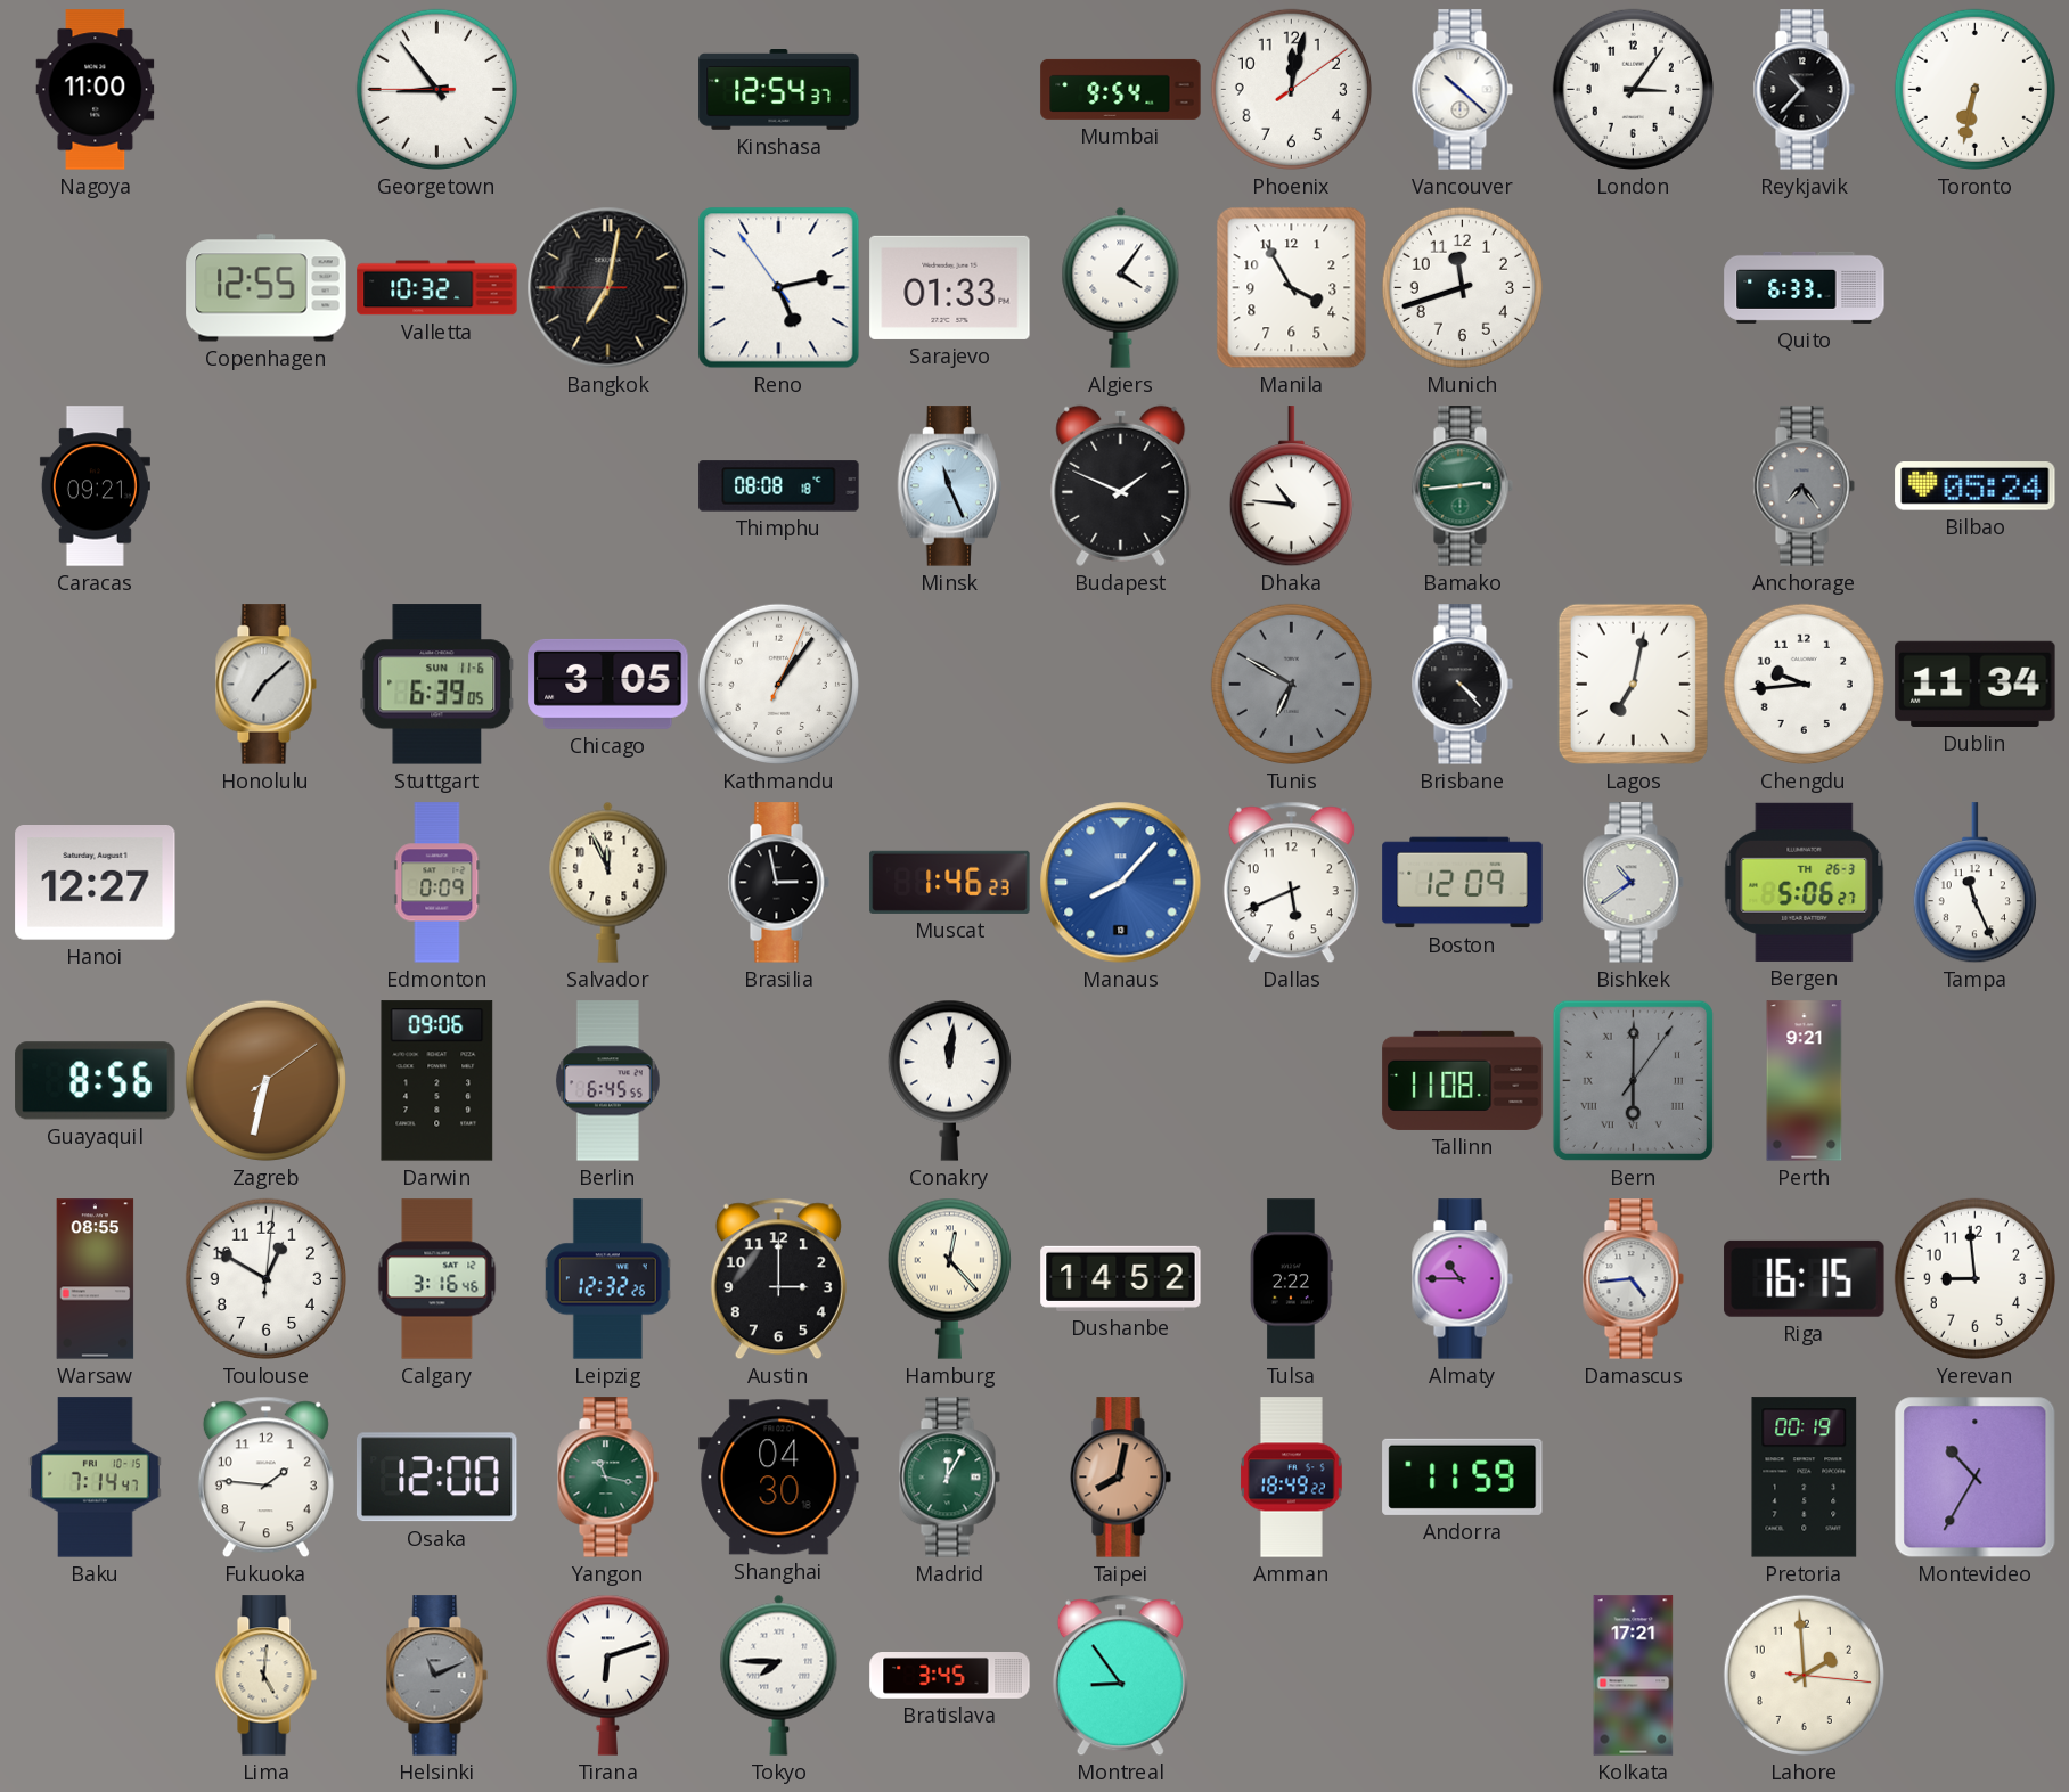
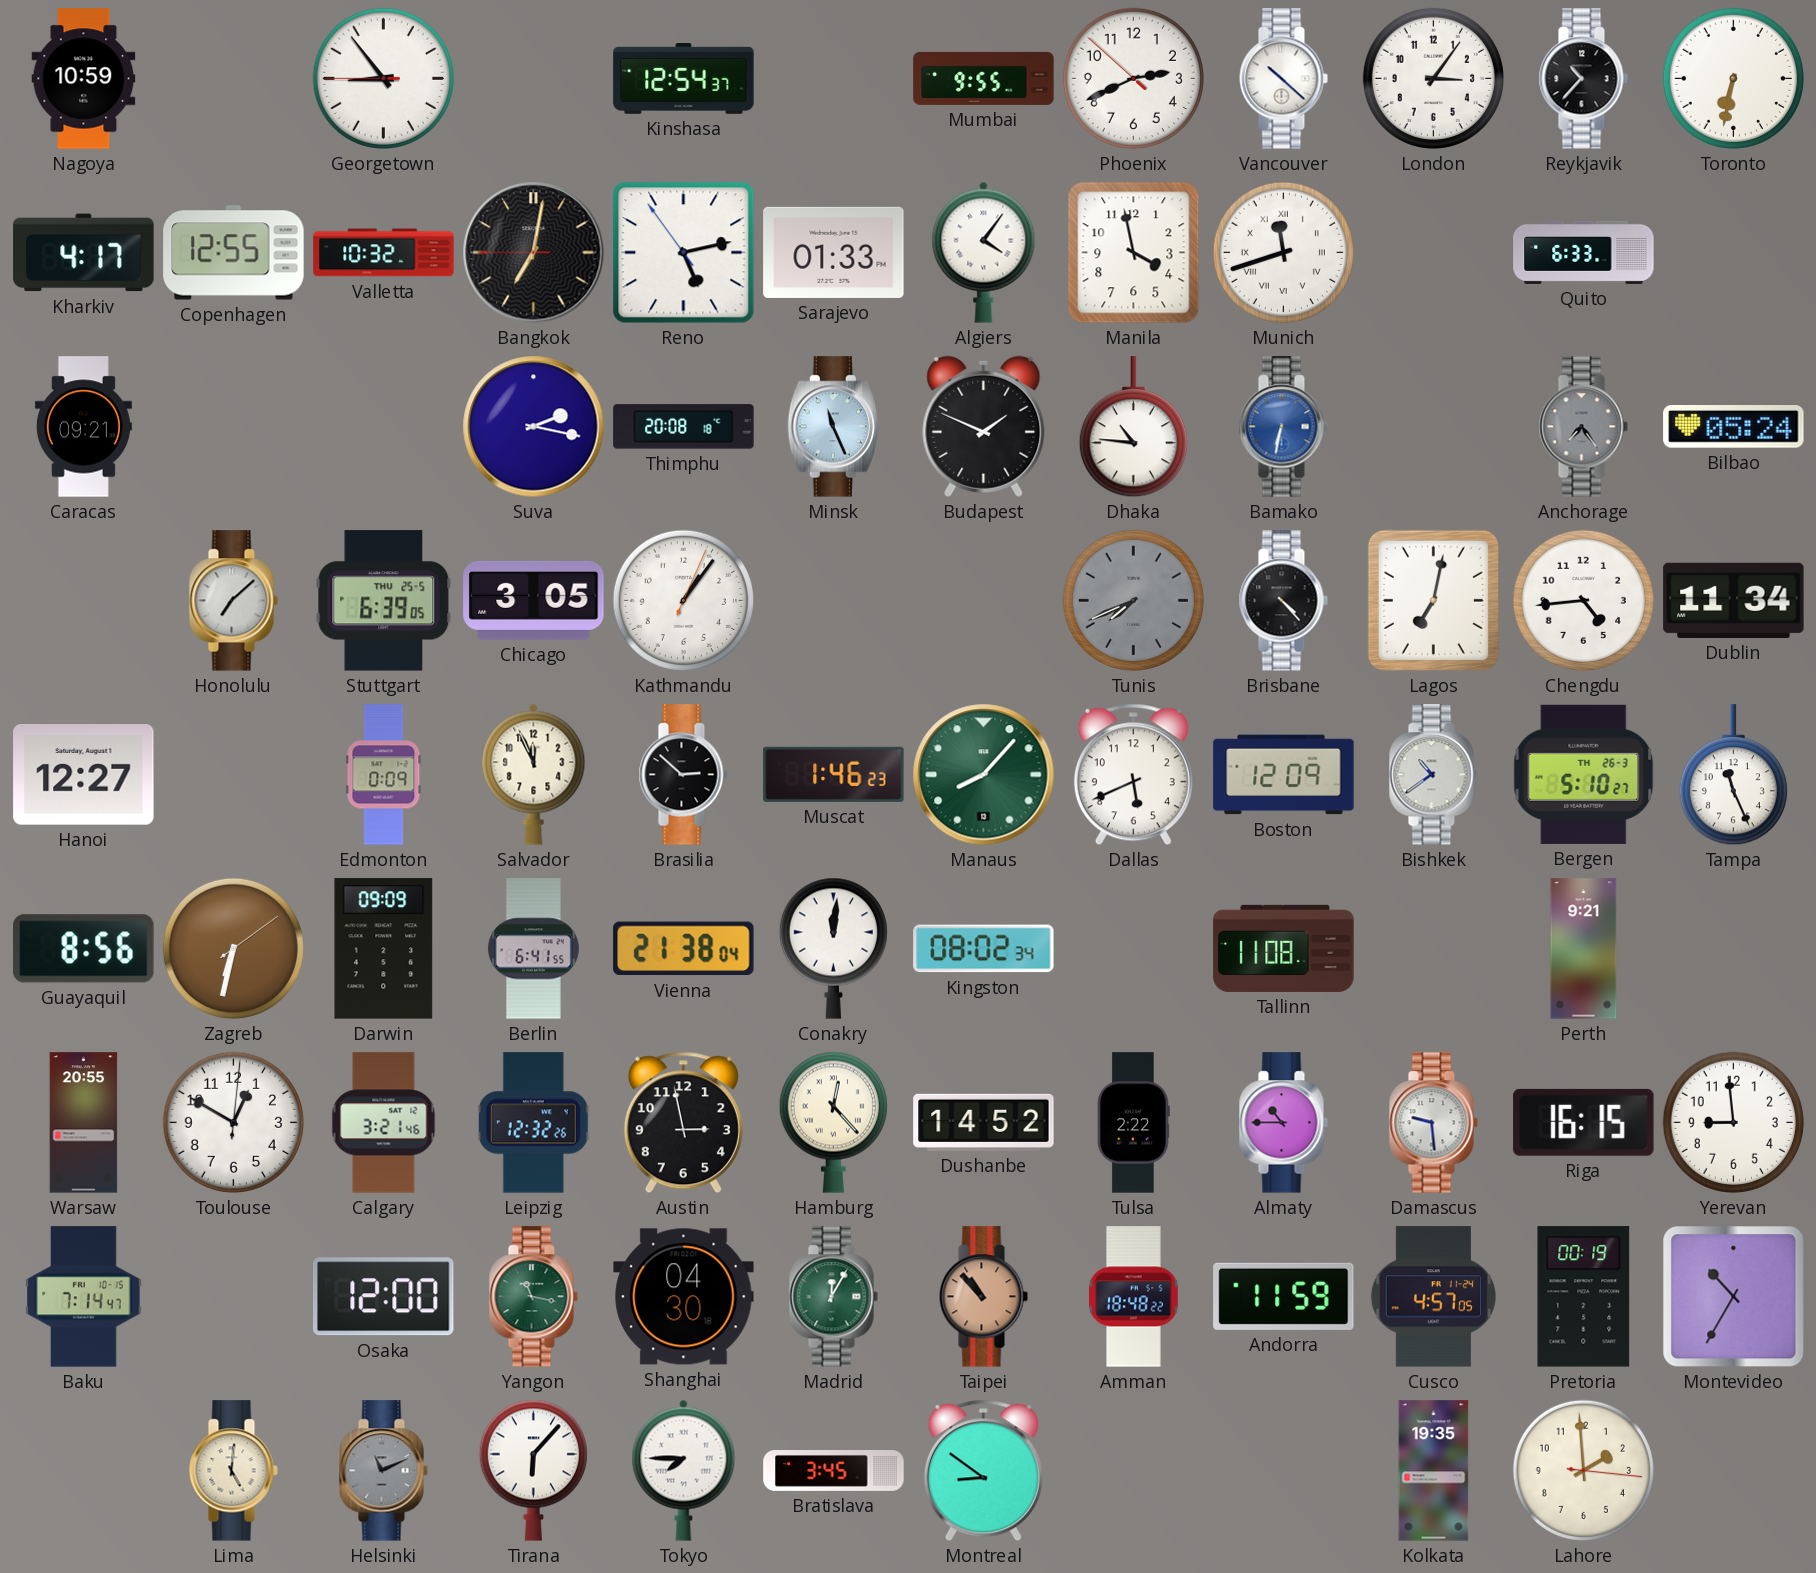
Nagoya: 11:00 -> 10:59 (84, 79)
Mumbai: 9:54 -> 9:55 (984, 78)
Phoenix: 12:02 -> 2:40 (1133, 78)
Kharkiv: none -> 4:17 (84, 253)
Manila: 3:55 -> 3:58 (1134, 253)
Munich numerals: Arabic -> Roman (1283, 252)
Suva: none -> 2:17 (534, 427)
Thimphu: 08:08 -> 20:08 (684, 427)
Bamako: 2:44 -> 6:32 (1283, 427)
Bamako dial: green -> blue (1283, 427)
Stuttgart date: SUN 11-6 -> THU 25-5 (384, 601)
Tunis: 6:50 -> 7:41 (1133, 600)
Chengdu: 9:44 -> 4:44 (1583, 600)
Brasilia: 2:58 -> 2:52 (683, 775)
Manaus dial: blue -> green (984, 775)
Bergen: 5:06 -> 5:10 (1584, 774)
Darwin: 09:06 -> 09:09 (384, 949)
Berlin: 6:45 -> 6:41 (533, 949)
Vienna: none -> 21:38 (684, 949)
Kingston: none -> 08:02 (984, 949)
Bern: 6:00 -> none (1633, 1080)
Warsaw: 08:55 -> 20:55 (84, 1123)
Calgary: 3:16 -> 3:21 (384, 1123)
Austin: 3:00 -> 2:58 (683, 1123)
Damascus: 4:44 -> 9:29 (1433, 1123)
Fukuoka: 1:46 -> none (265, 1478)
Taipei: 8:02 -> 10:53 (983, 1297)
Amman: 18:49 -> 18:48 (1134, 1297)
Cusco: none -> 4:57 (1433, 1297)
Tirana: 6:12 -> 6:07 (533, 1470)
Montreal: 8:54 -> 8:51 (983, 1471)
Kolkata: 17:21 -> 19:35 (1434, 1471)
